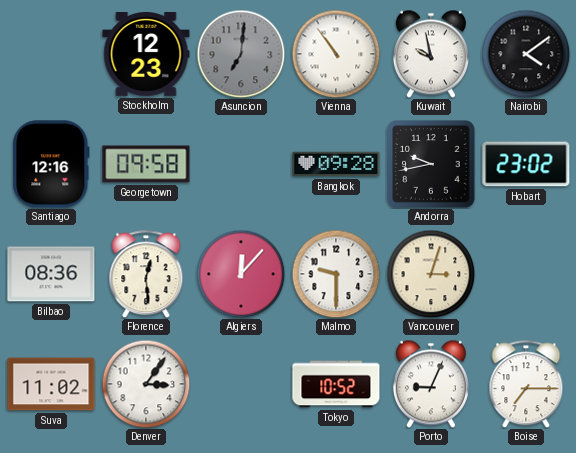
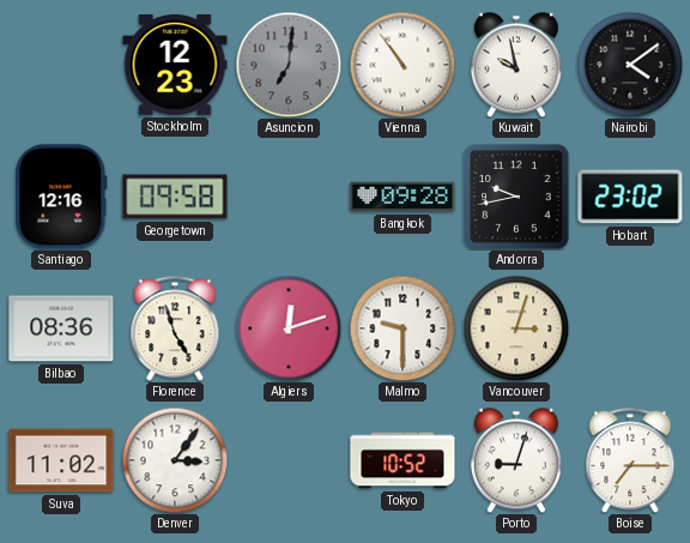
Florence: 12:29 -> 4:57 (175, 328)
Algiers: 12:07 -> 12:12 (289, 328)
Porto: 9:04 -> 9:03 (516, 460)
